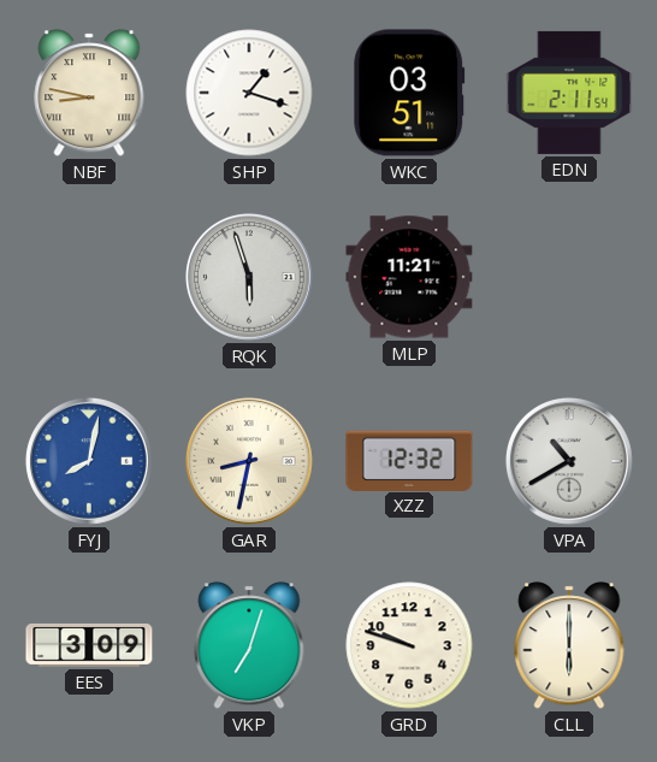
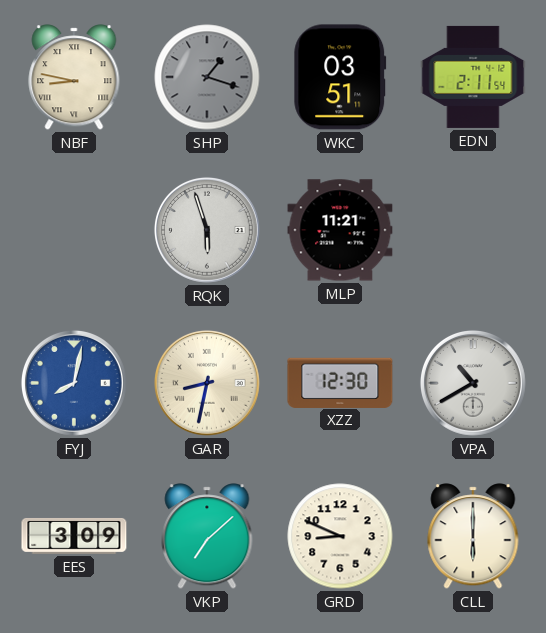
SHP dial: white -> grey (207, 77)
XZZ: 12:32 -> 12:30 (340, 382)
VKP: 7:03 -> 7:08 (207, 536)
GRD: 9:48 -> 8:49 (340, 536)
